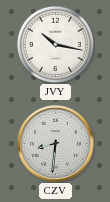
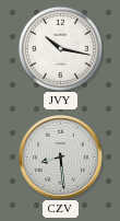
CZV: 8:31 -> 8:29 (61, 158)
